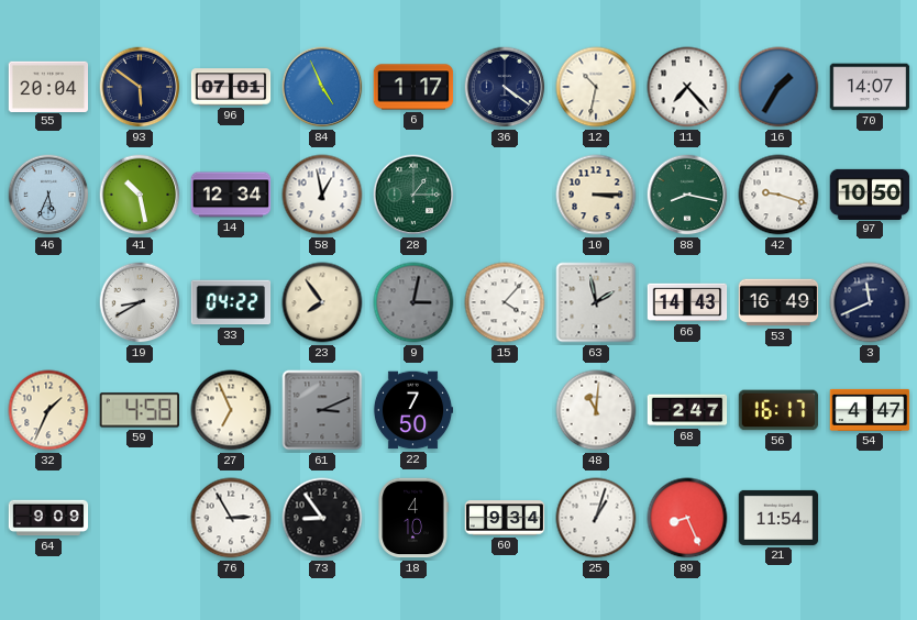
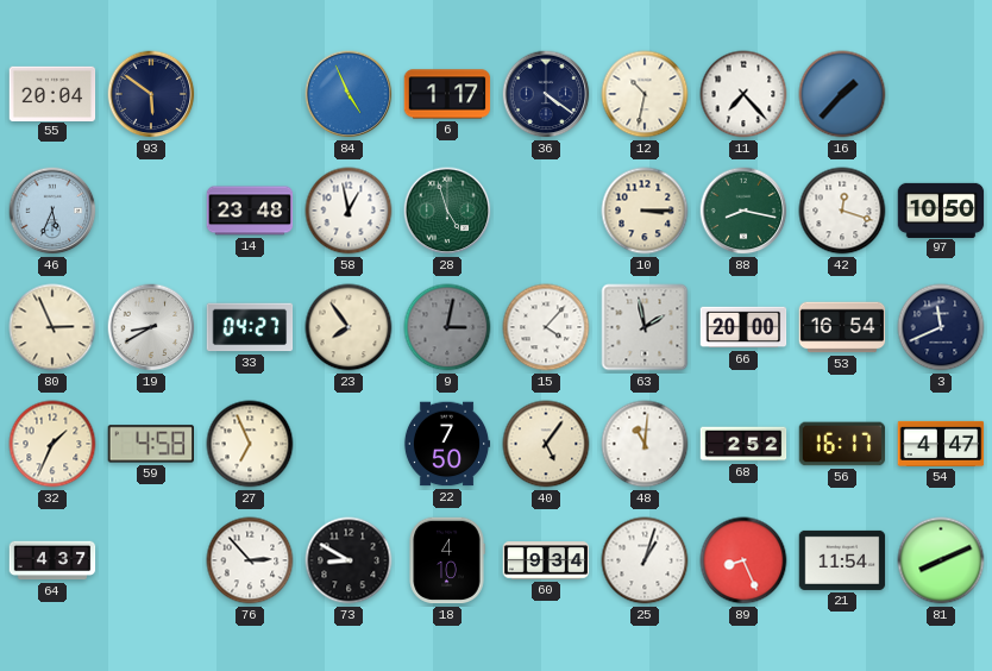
96: 07:01 -> none (231, 87)
16: 1:35 -> 1:37 (842, 94)
70: 14:07 -> none (870, 87)
41: 10:28 -> none (140, 195)
14: 12:34 -> 23:48 (250, 211)
28: 1:15 -> 4:57 (447, 211)
42: 9:18 -> 12:18 (842, 211)
80: none -> 2:56 (52, 327)
33: 04:22 -> 04:27 (250, 327)
66: 14:43 -> 20:00 (743, 327)
53: 16:49 -> 16:54 (842, 327)
61: 3:11 -> none (322, 410)
40: none -> 5:06 (546, 444)
68: 2:47 -> 2:52 (743, 444)
64: 9:09 -> 4:37 (52, 560)
76: 2:55 -> 2:53 (250, 560)
73: 8:54 -> 8:50 (349, 560)
81: none -> 8:11 (941, 560)
